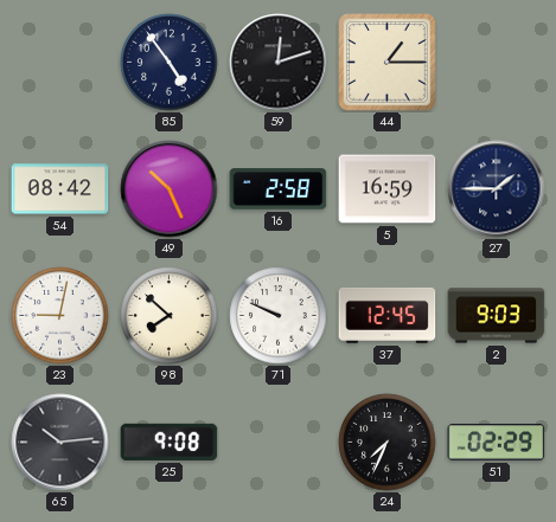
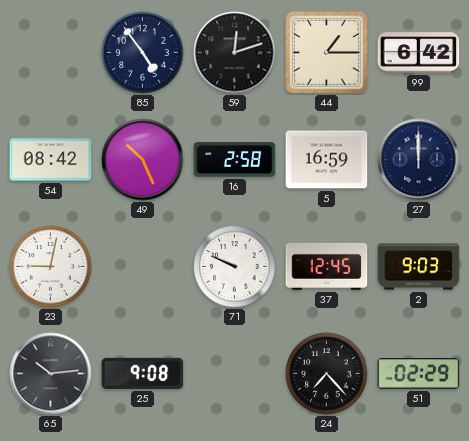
99: none -> 6:42 (419, 53)
27: 1:45 -> 12:00 (419, 160)
98: 7:52 -> none (170, 316)
24: 7:34 -> 7:23 (327, 374)
